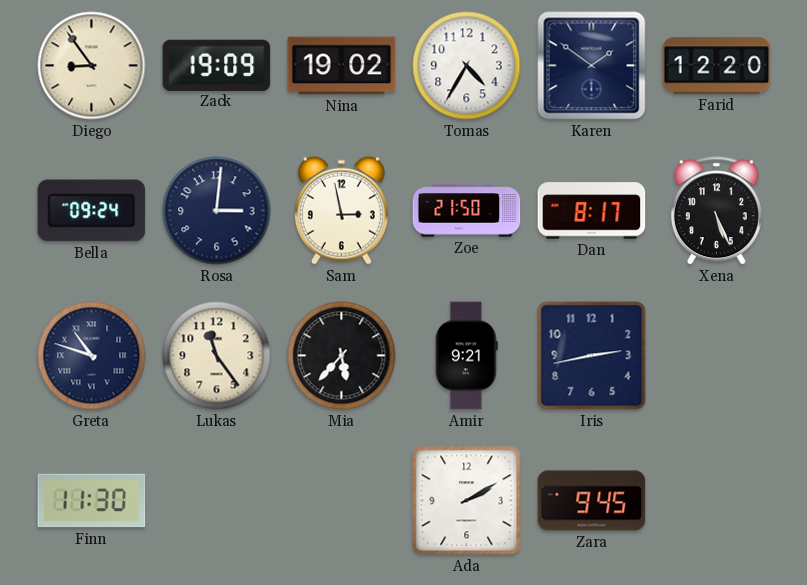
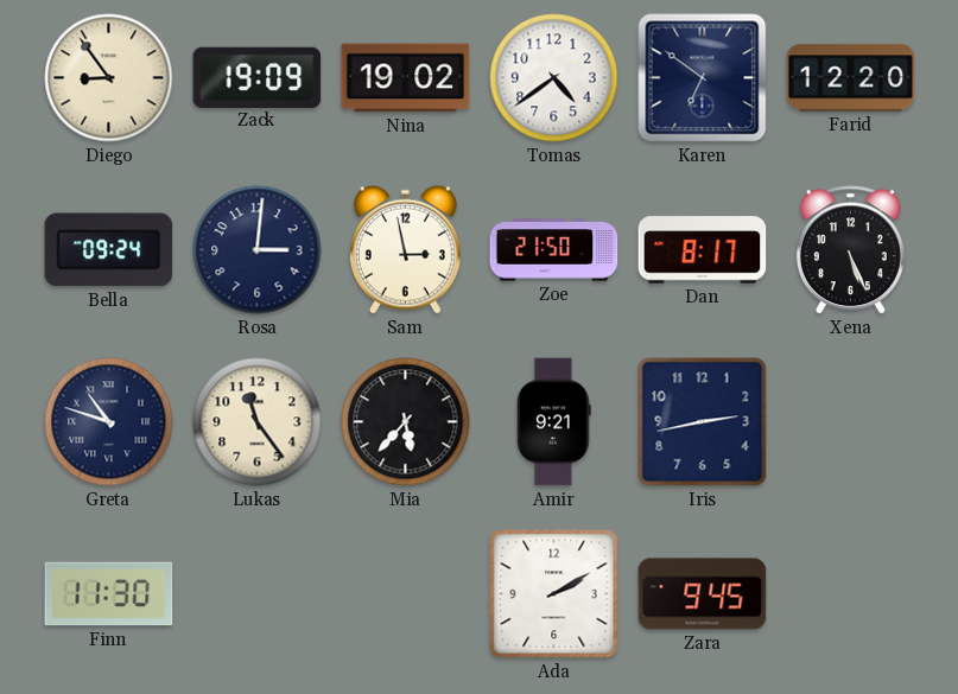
Tomas: 4:35 -> 4:39 (554, 78)
Karen: 1:51 -> 6:51 (703, 78)
